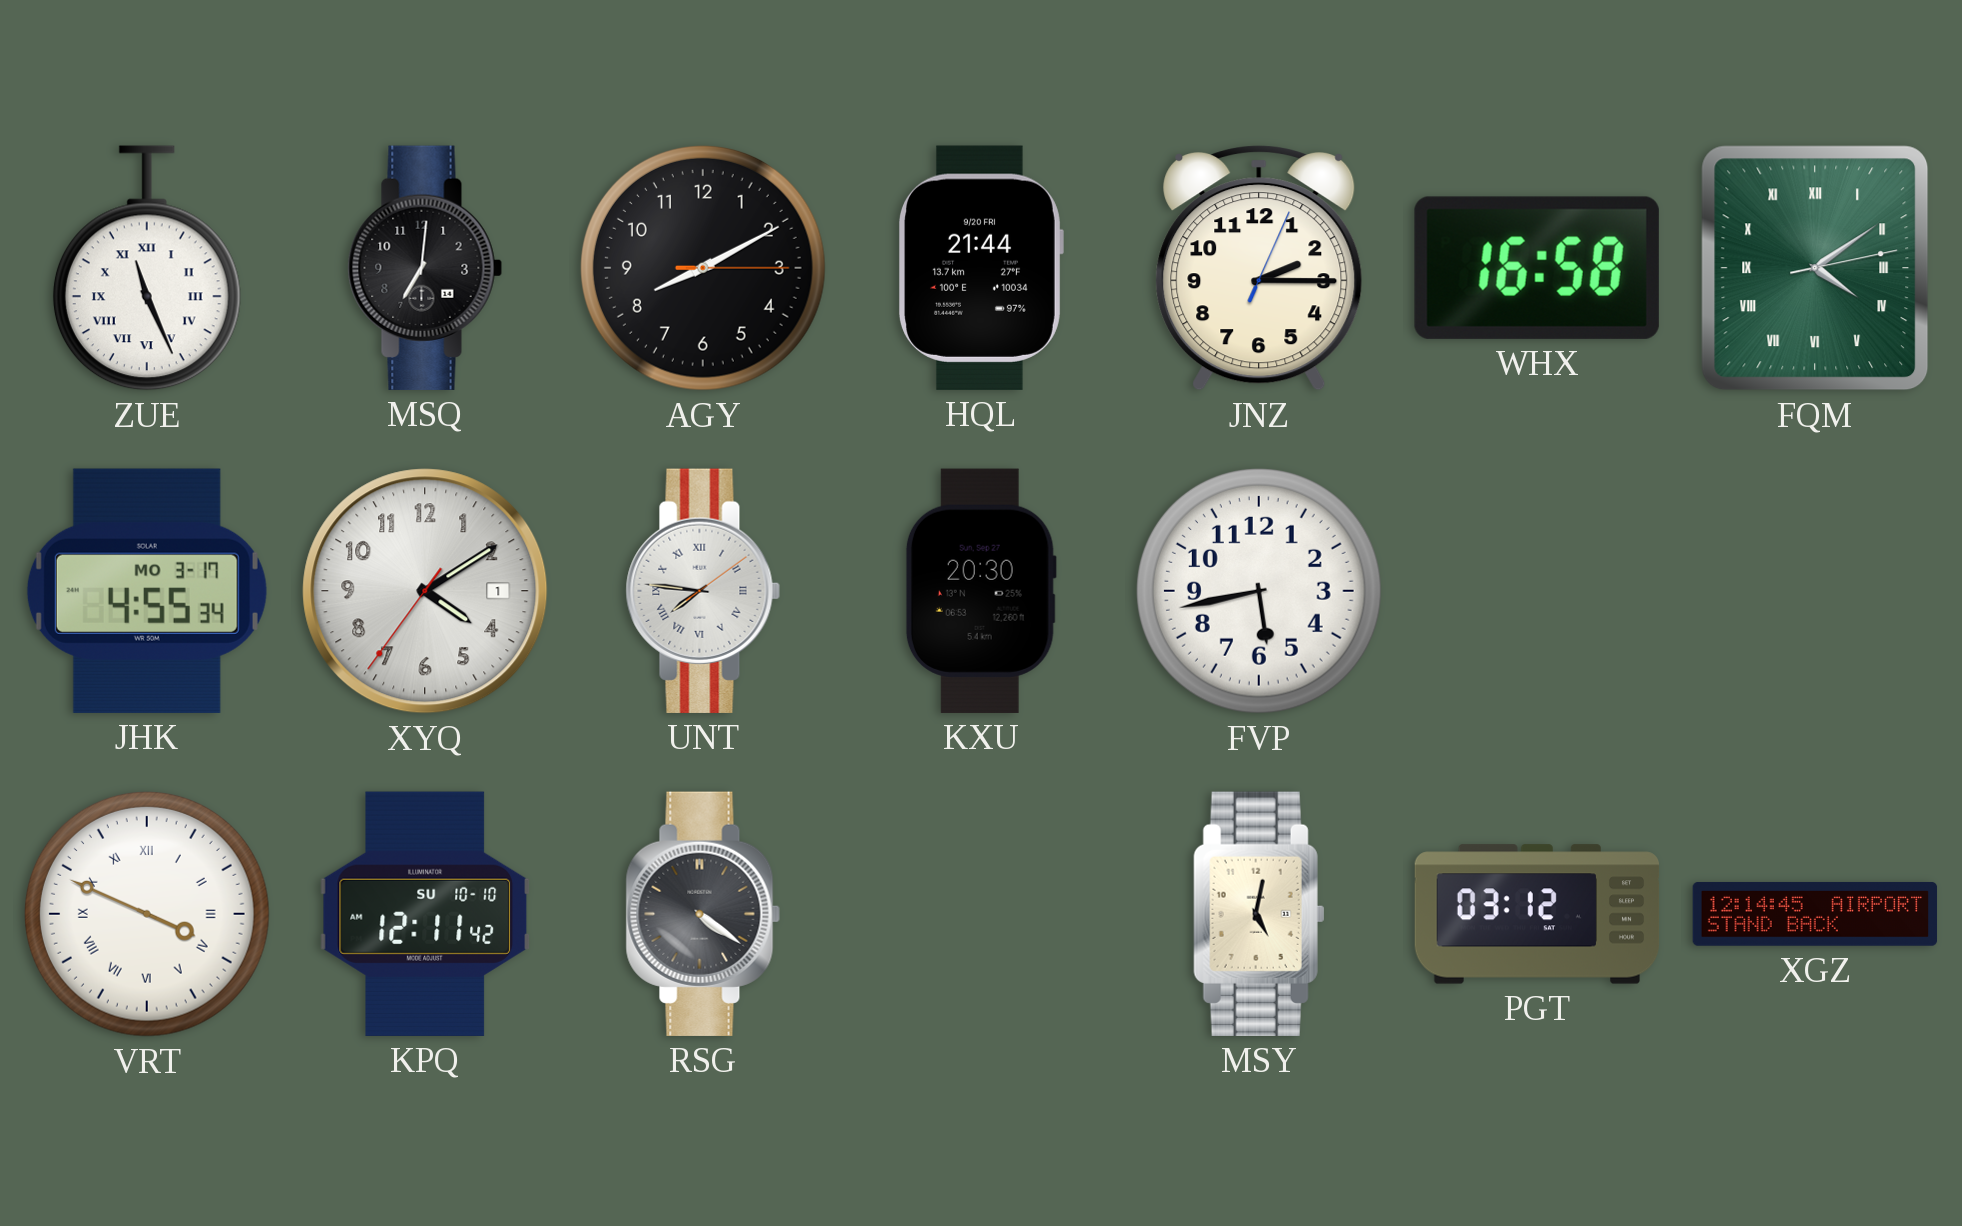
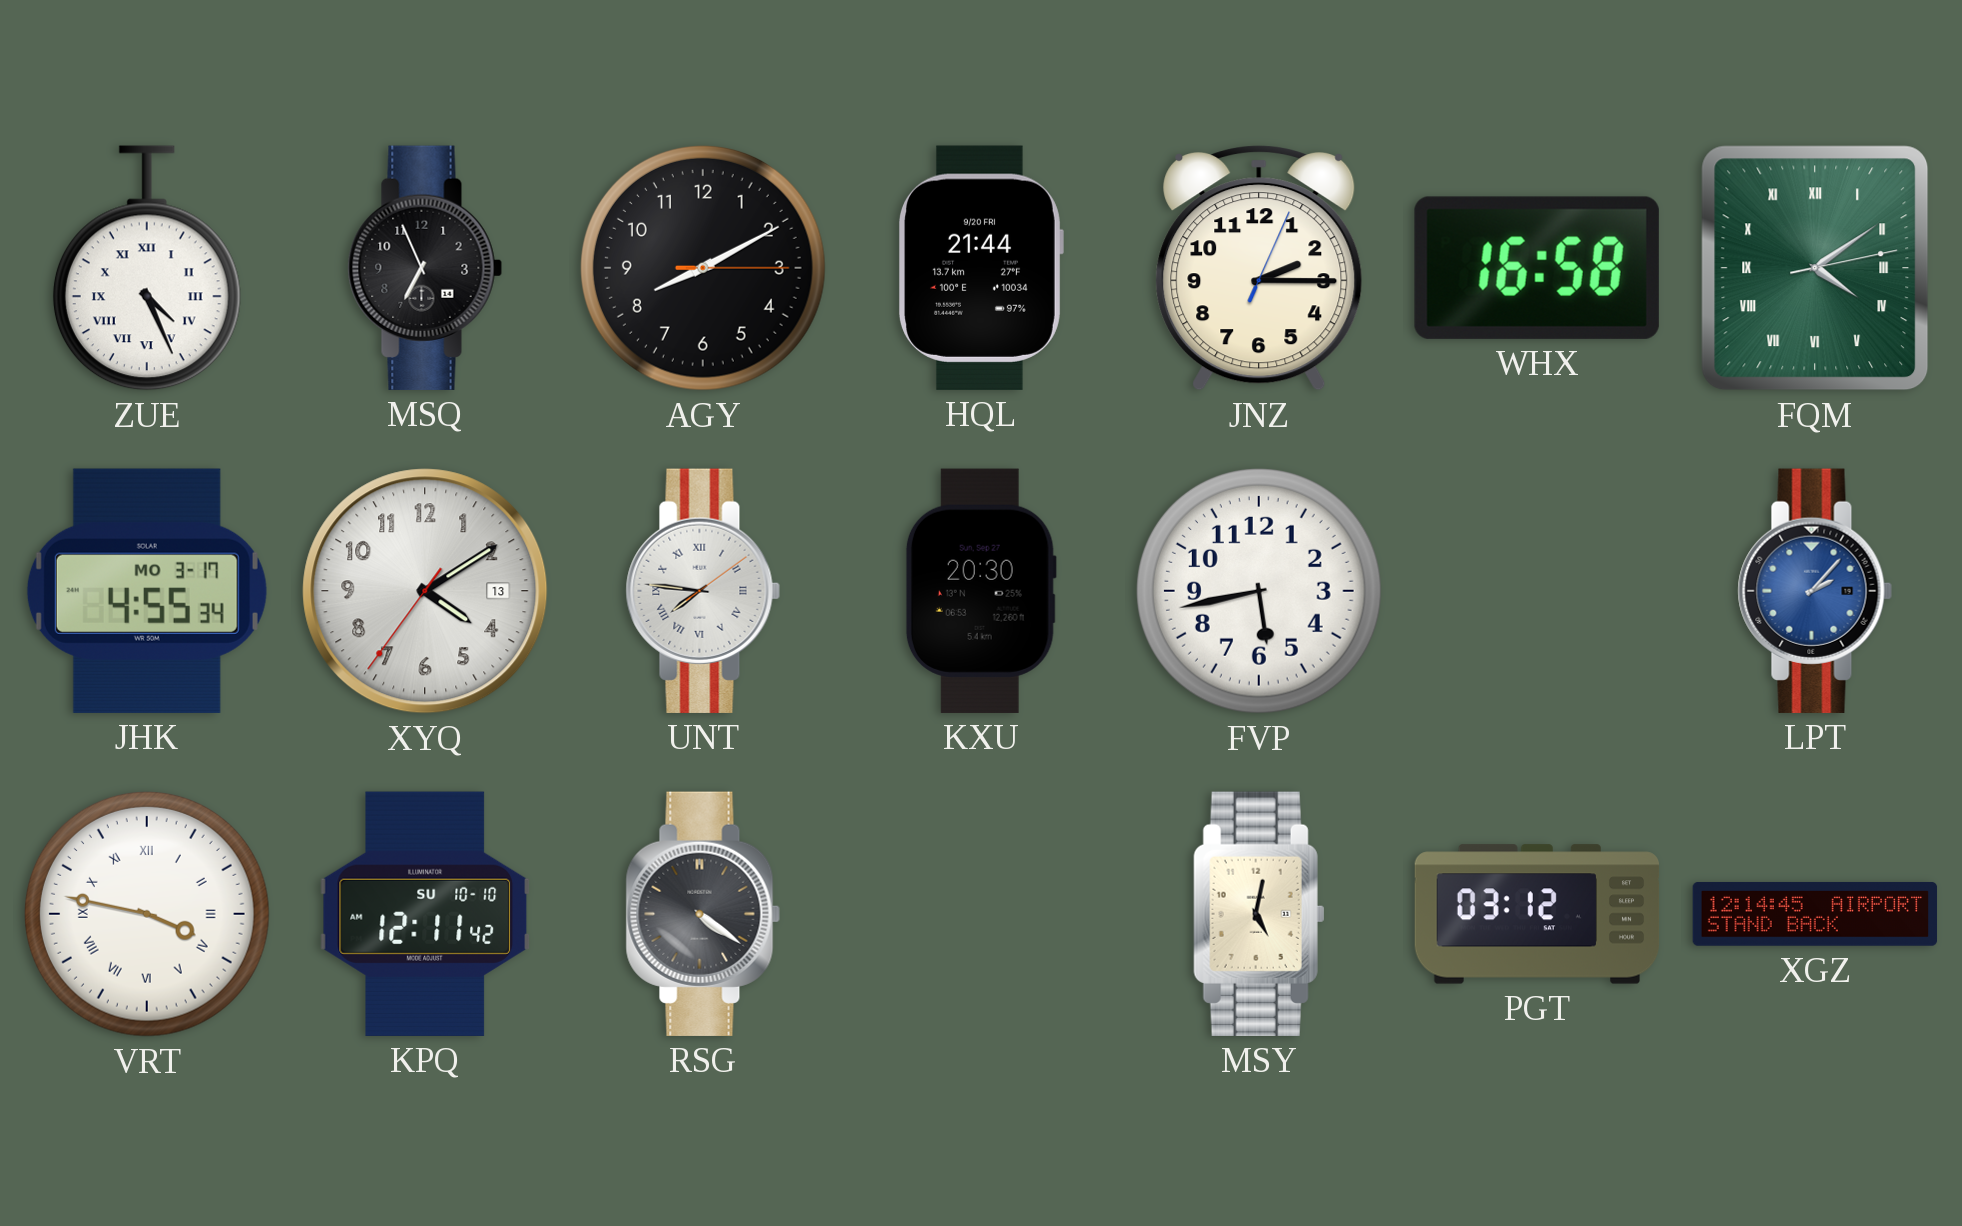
ZUE: 11:26 -> 4:26 (147, 268)
MSQ: 7:01 -> 6:56 (425, 268)
XYQ date: 1 -> 13 (425, 591)
LPT: none -> 2:07 (1815, 591)
VRT: 3:49 -> 3:47 (147, 914)
